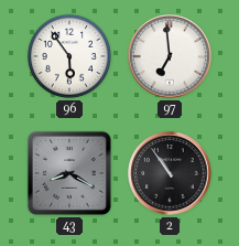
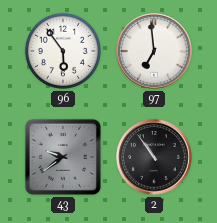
43: 8:20 -> 9:39 (63, 157)
